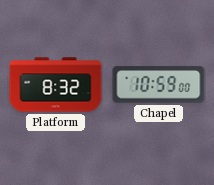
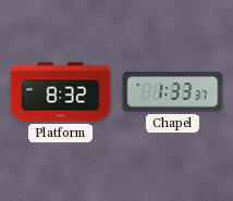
Chapel: 10:59 -> 1:33 (173, 92)
